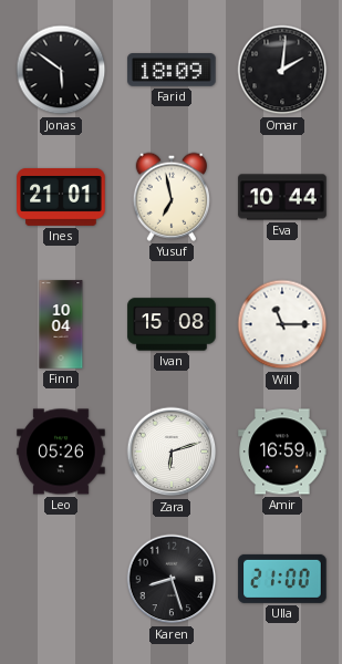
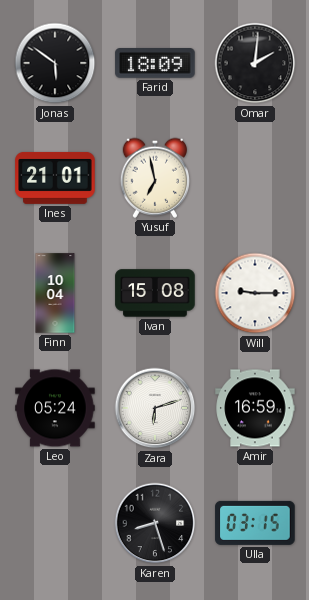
Eva: 10:44 -> none (282, 197)
Will: 11:15 -> 9:15 (255, 293)
Leo: 05:26 -> 05:24 (55, 408)
Ulla: 21:00 -> 03:15 (255, 523)
